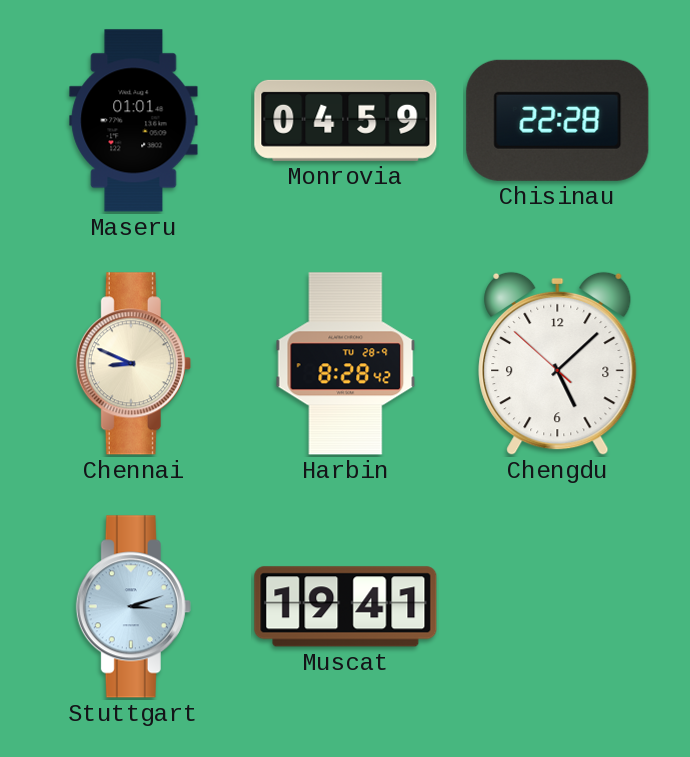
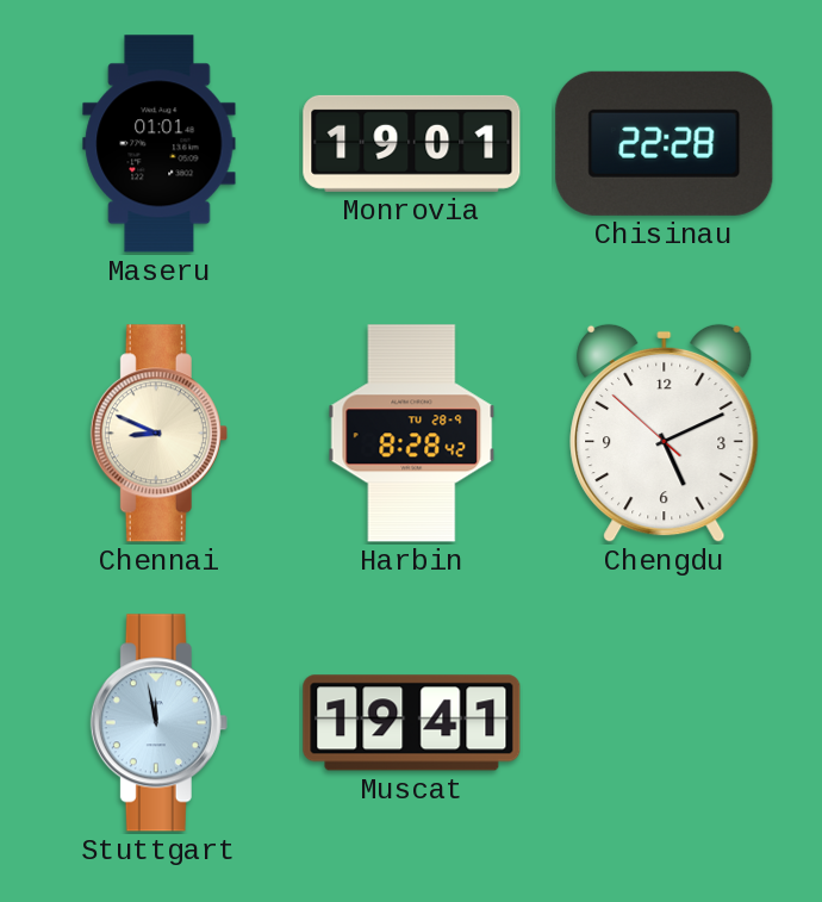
Monrovia: 04:59 -> 19:01 (412, 143)
Chengdu: 5:07 -> 5:10 (665, 434)
Stuttgart: 3:12 -> 11:58 (158, 723)
